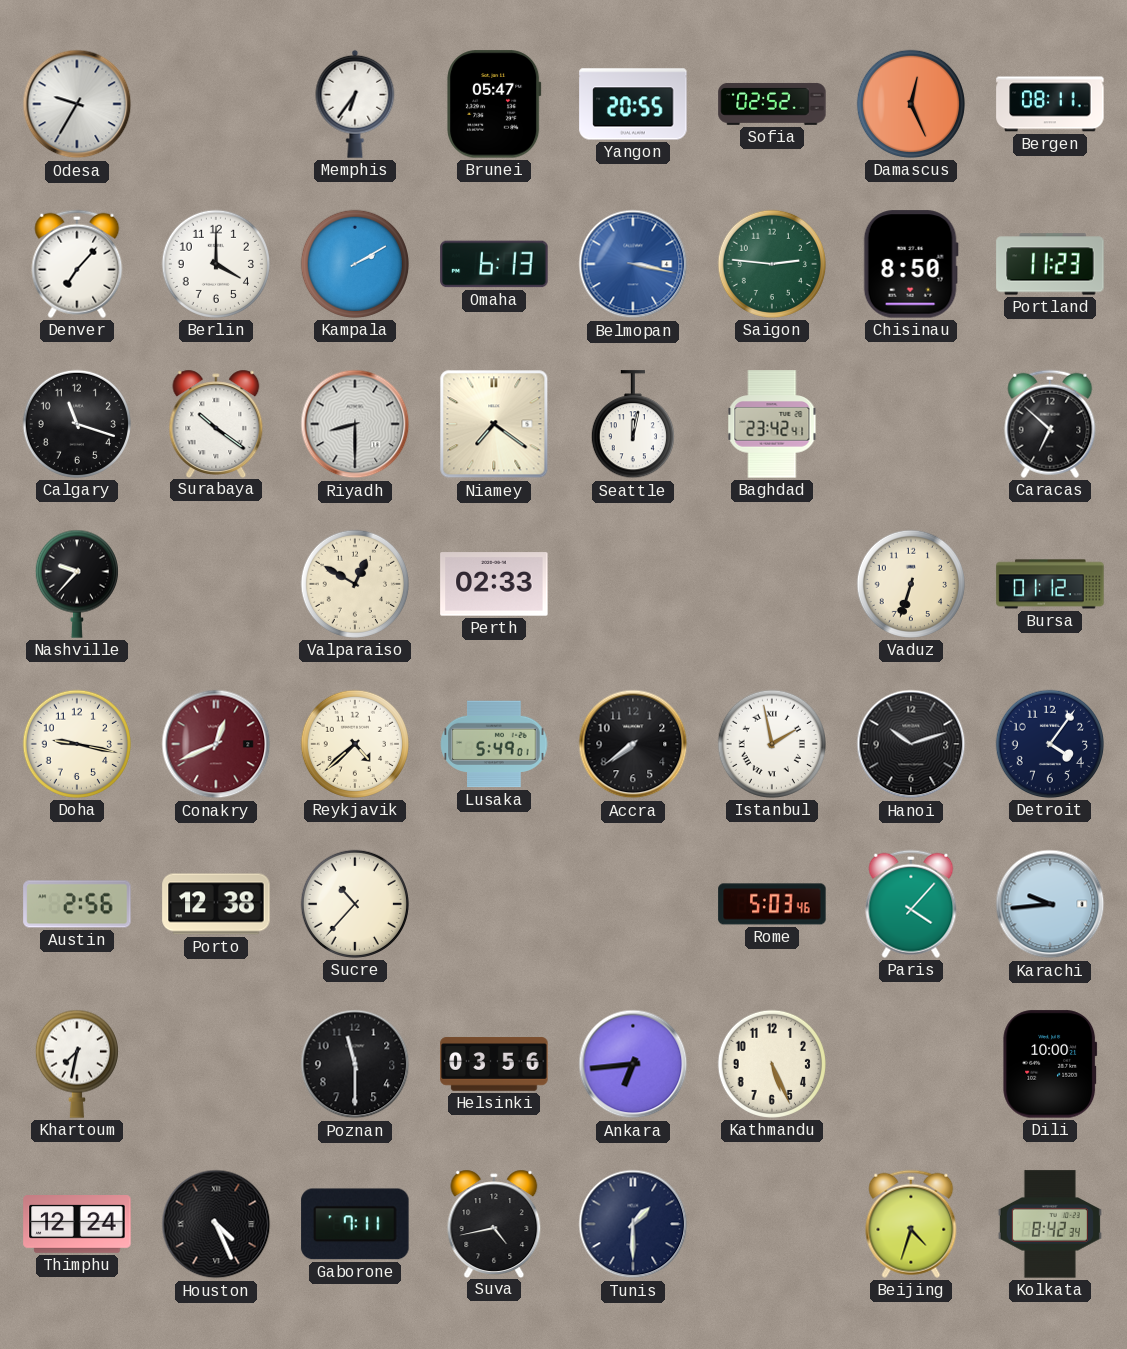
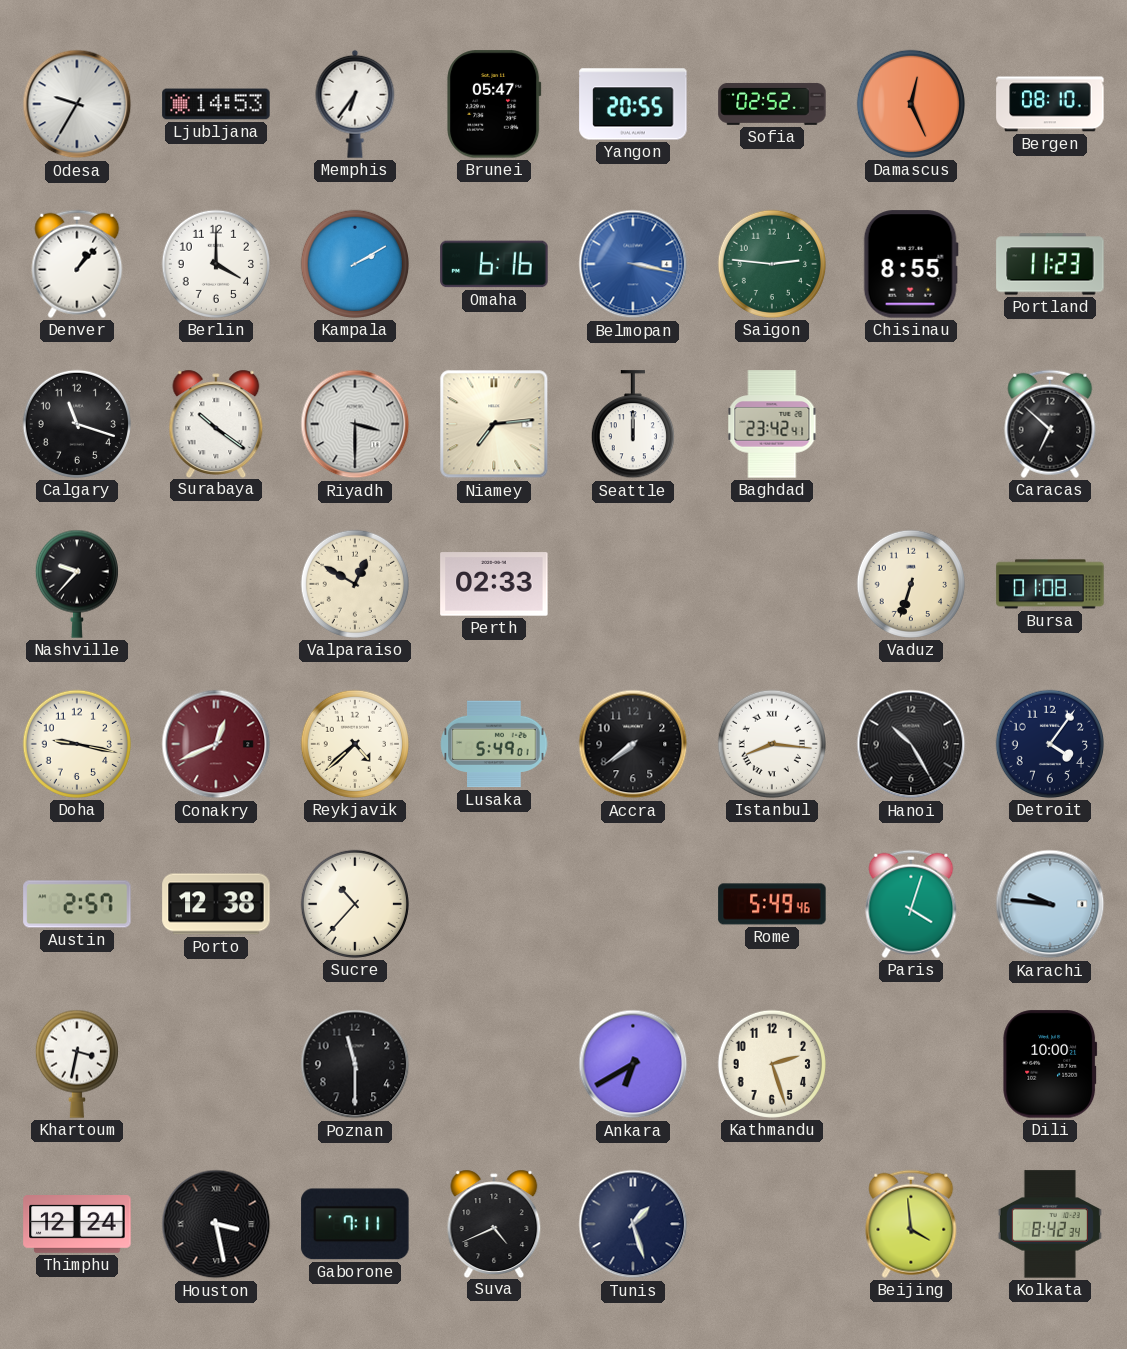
Ljubljana: none -> 14:53 (216, 104)
Bergen: 08:11 -> 08:10 (1050, 104)
Denver: 7:07 -> 1:07 (77, 264)
Omaha: 6:13 -> 6:16 (494, 264)
Chisinau: 8:50 -> 8:55 (911, 264)
Riyadh: 8:30 -> 3:30 (355, 424)
Niamey: 7:21 -> 7:14 (494, 424)
Seattle: 12:02 -> 12:00 (633, 425)
Bursa: 01:12 -> 01:08 (1050, 584)
Istanbul: 1:58 -> 8:16 (772, 744)
Hanoi: 10:12 -> 10:25 (911, 744)
Austin: 2:56 -> 2:57 (77, 904)
Rome: 5:03 -> 5:49 (772, 904)
Paris: 4:07 -> 4:03 (911, 904)
Karachi: 9:44 -> 9:46 (1050, 904)
Khartoum: 7:32 -> 3:32 (77, 1064)
Helsinki: 03:56 -> none (494, 1064)
Ankara: 6:44 -> 6:40 (633, 1064)
Kathmandu: 5:26 -> 2:27 (772, 1064)
Houston: 4:26 -> 3:28 (216, 1224)
Suva: 4:43 -> 4:41 (494, 1223)
Tunis: 1:30 -> 1:27 (633, 1224)
Beijing: 4:33 -> 3:59 (911, 1224)
